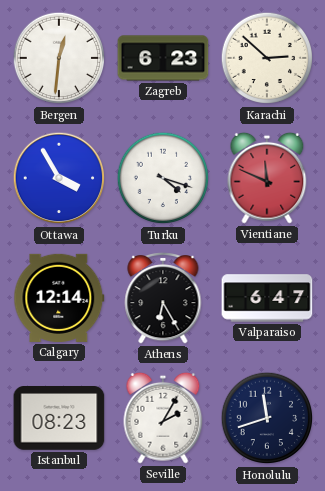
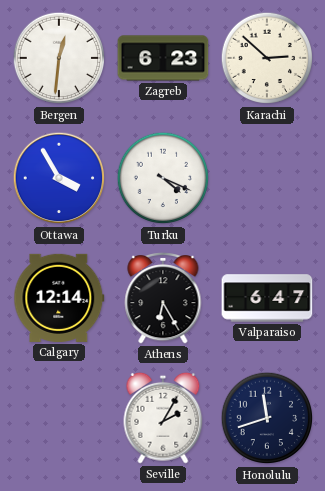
Turku: 4:18 -> 4:19 (163, 178)
Vientiane: 11:49 -> none (267, 178)
Istanbul: 08:23 -> none (59, 419)
